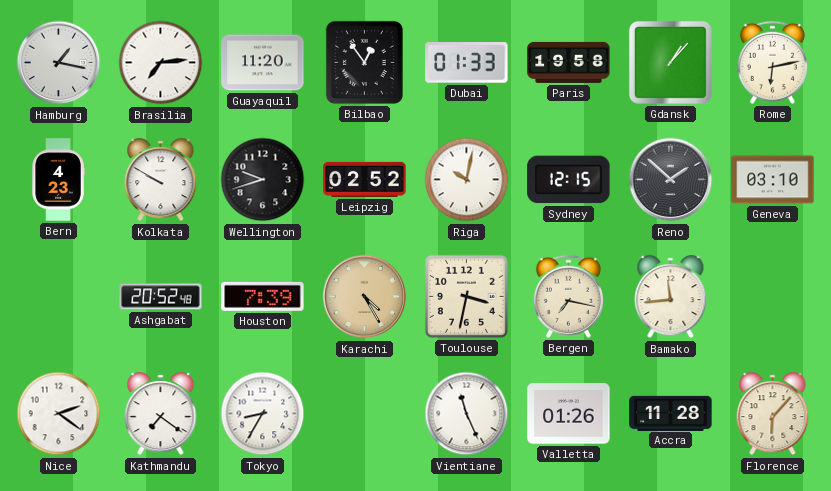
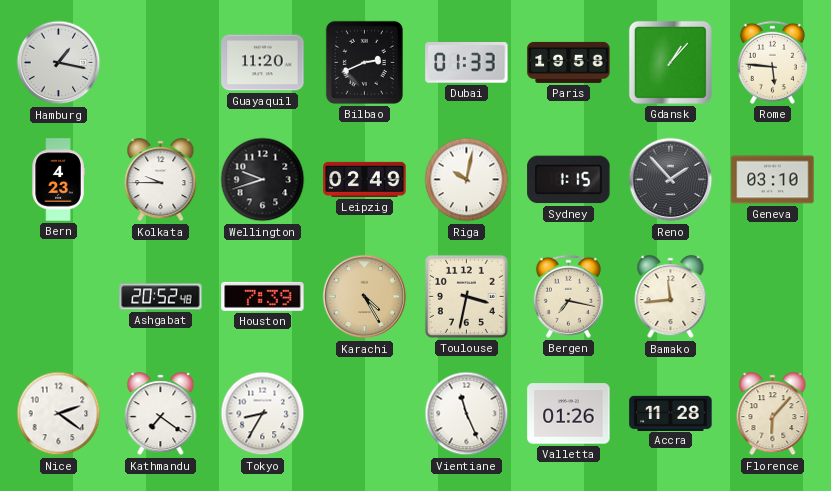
Brasilia: 7:14 -> none (161, 63)
Bilbao: 12:54 -> 2:41 (364, 62)
Rome: 6:13 -> 5:46 (772, 62)
Kolkata: 9:50 -> 9:45 (161, 180)
Leipzig: 02:52 -> 02:49 (365, 179)
Sydney: 12:15 -> 1:15 (569, 180)
Reno: 1:52 -> 1:53 (671, 180)
